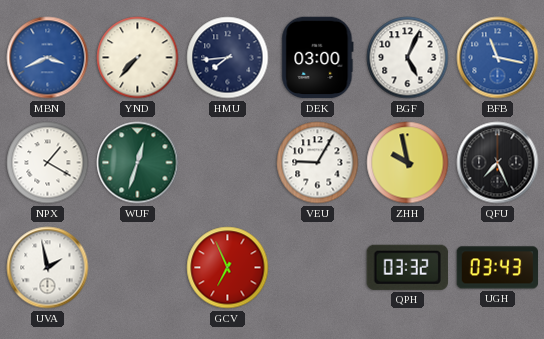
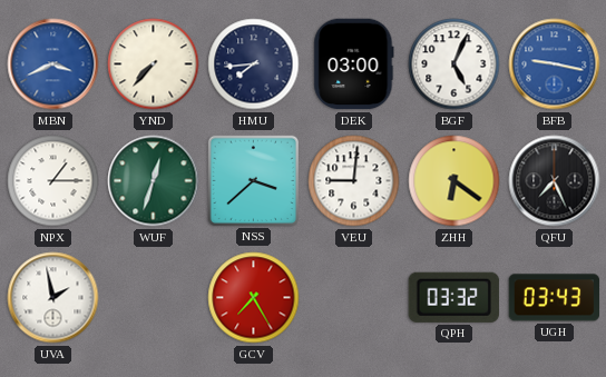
BFB: 11:17 -> 9:17 (555, 65)
NPX: 1:20 -> 1:15 (53, 181)
NSS: none -> 3:38 (253, 180)
VEU: 9:05 -> 9:01 (354, 181)
ZHH: 9:58 -> 6:21 (454, 181)
GCV: 6:56 -> 7:25 (254, 298)
